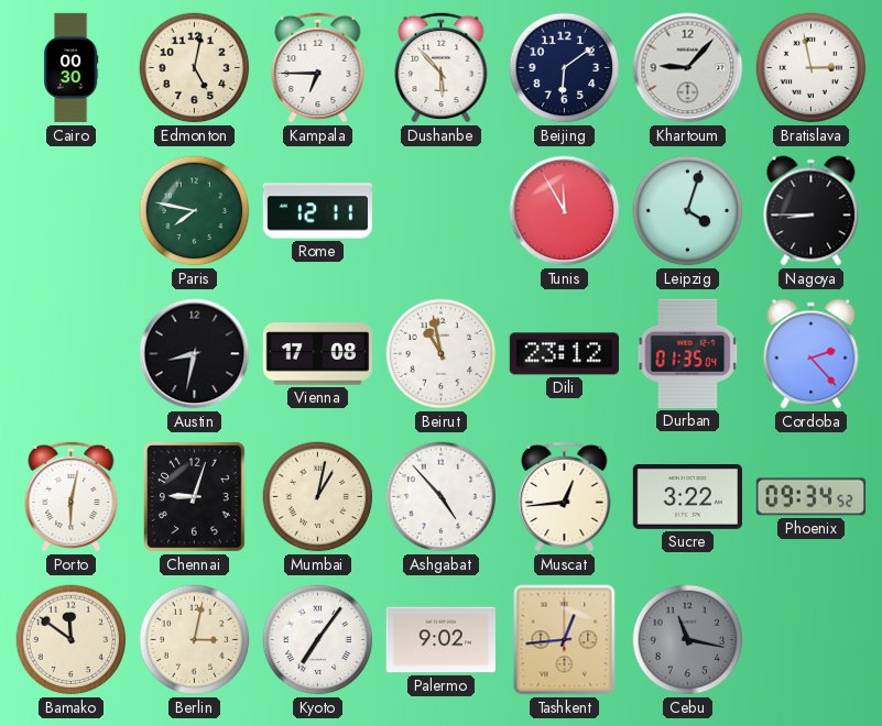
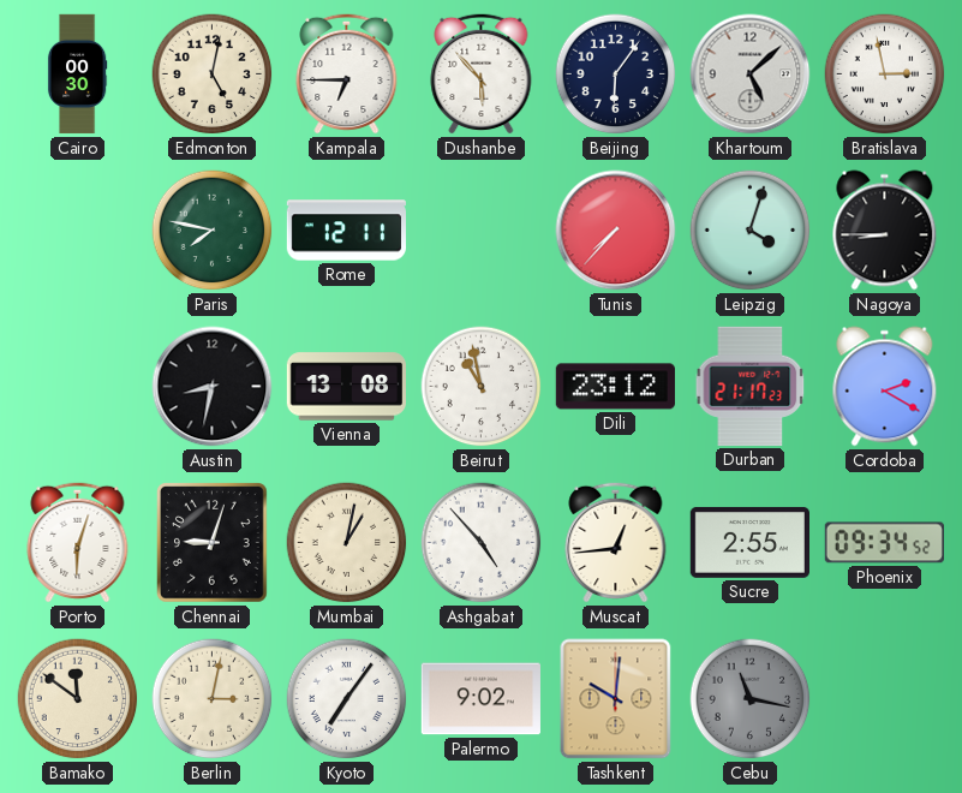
Beijing: 6:09 -> 6:06 (616, 74)
Khartoum: 9:07 -> 5:08 (751, 74)
Tunis: 11:55 -> 7:37 (616, 231)
Vienna: 17:08 -> 13:08 (346, 387)
Durban: 01:35 -> 21:17 (751, 386)
Cordoba: 2:23 -> 2:20 (885, 387)
Porto: 6:02 -> 6:03 (78, 542)
Sucre: 3:22 -> 2:55 (749, 543)
Tashkent: 12:44 -> 10:01 (616, 699)
